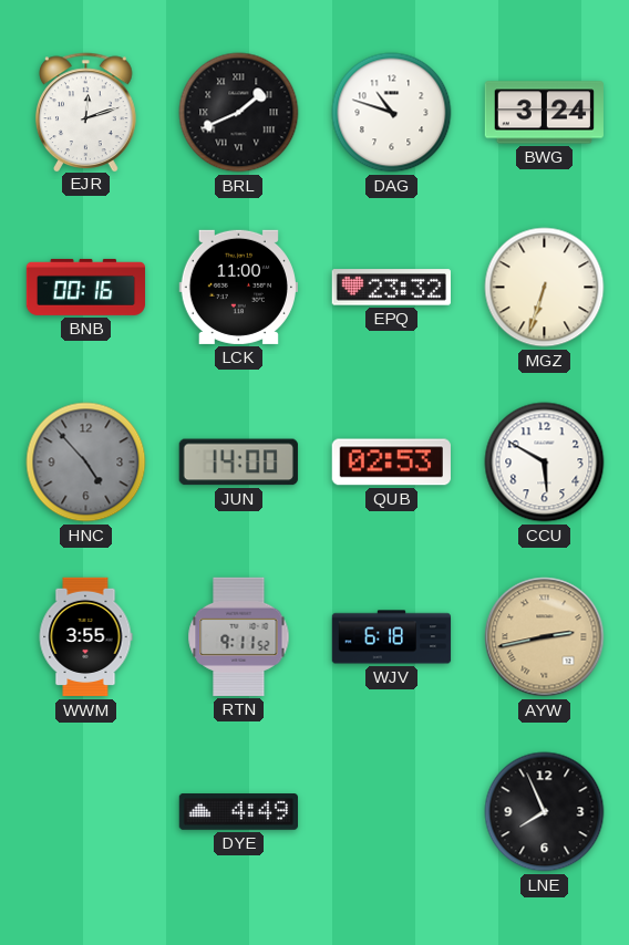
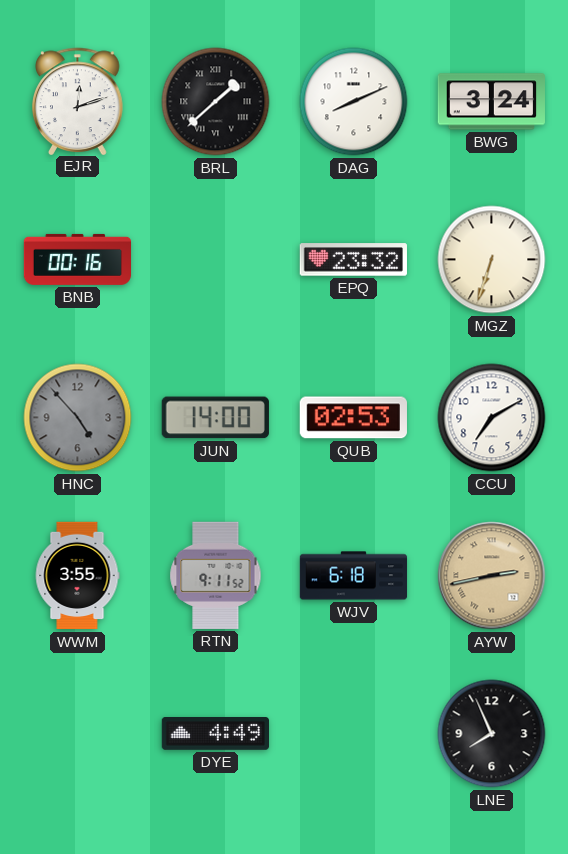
BRL: 1:41 -> 1:38 (216, 102)
DAG: 10:48 -> 8:11 (354, 102)
LCK: 11:00 -> none (238, 287)
CCU: 5:50 -> 7:10 (492, 418)
